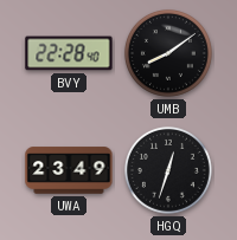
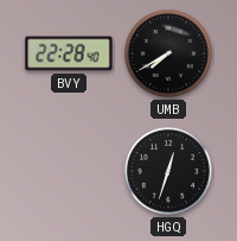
UMB: 8:09 -> 7:40 (168, 53)
UWA: 23:49 -> none (69, 170)
